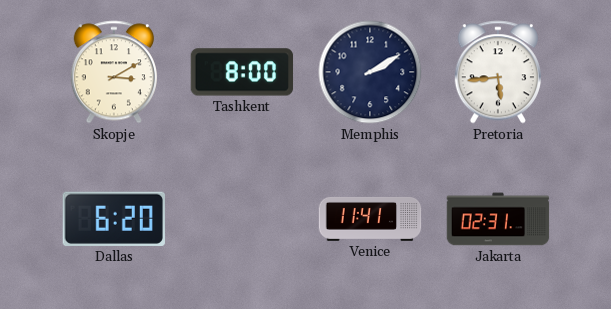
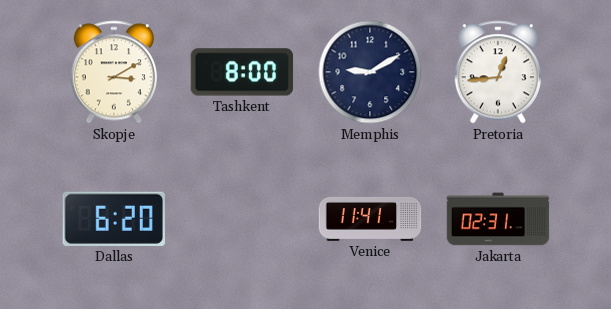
Memphis: 2:10 -> 9:10 (370, 72)
Pretoria: 5:44 -> 12:44 (498, 72)
